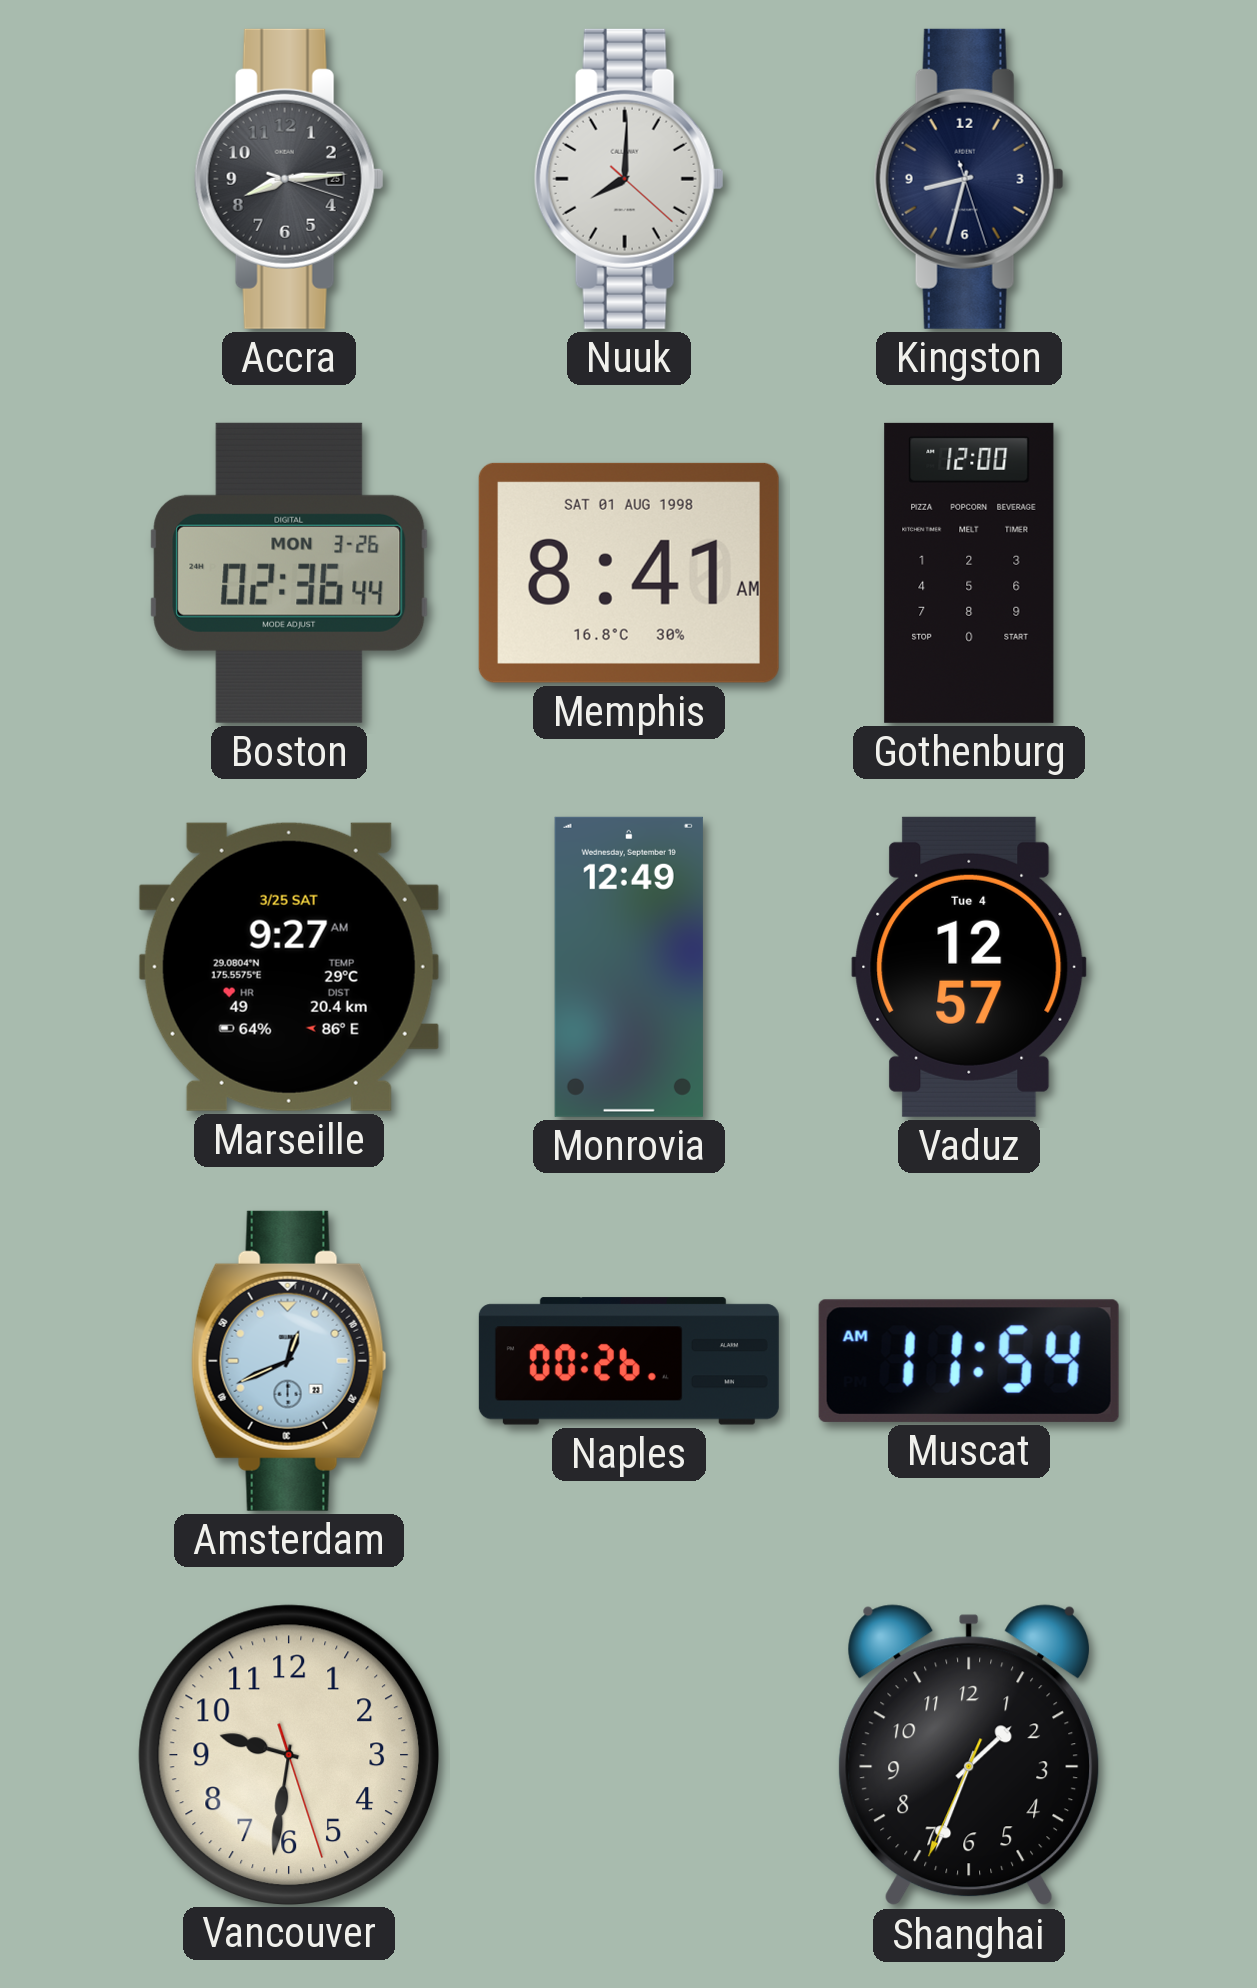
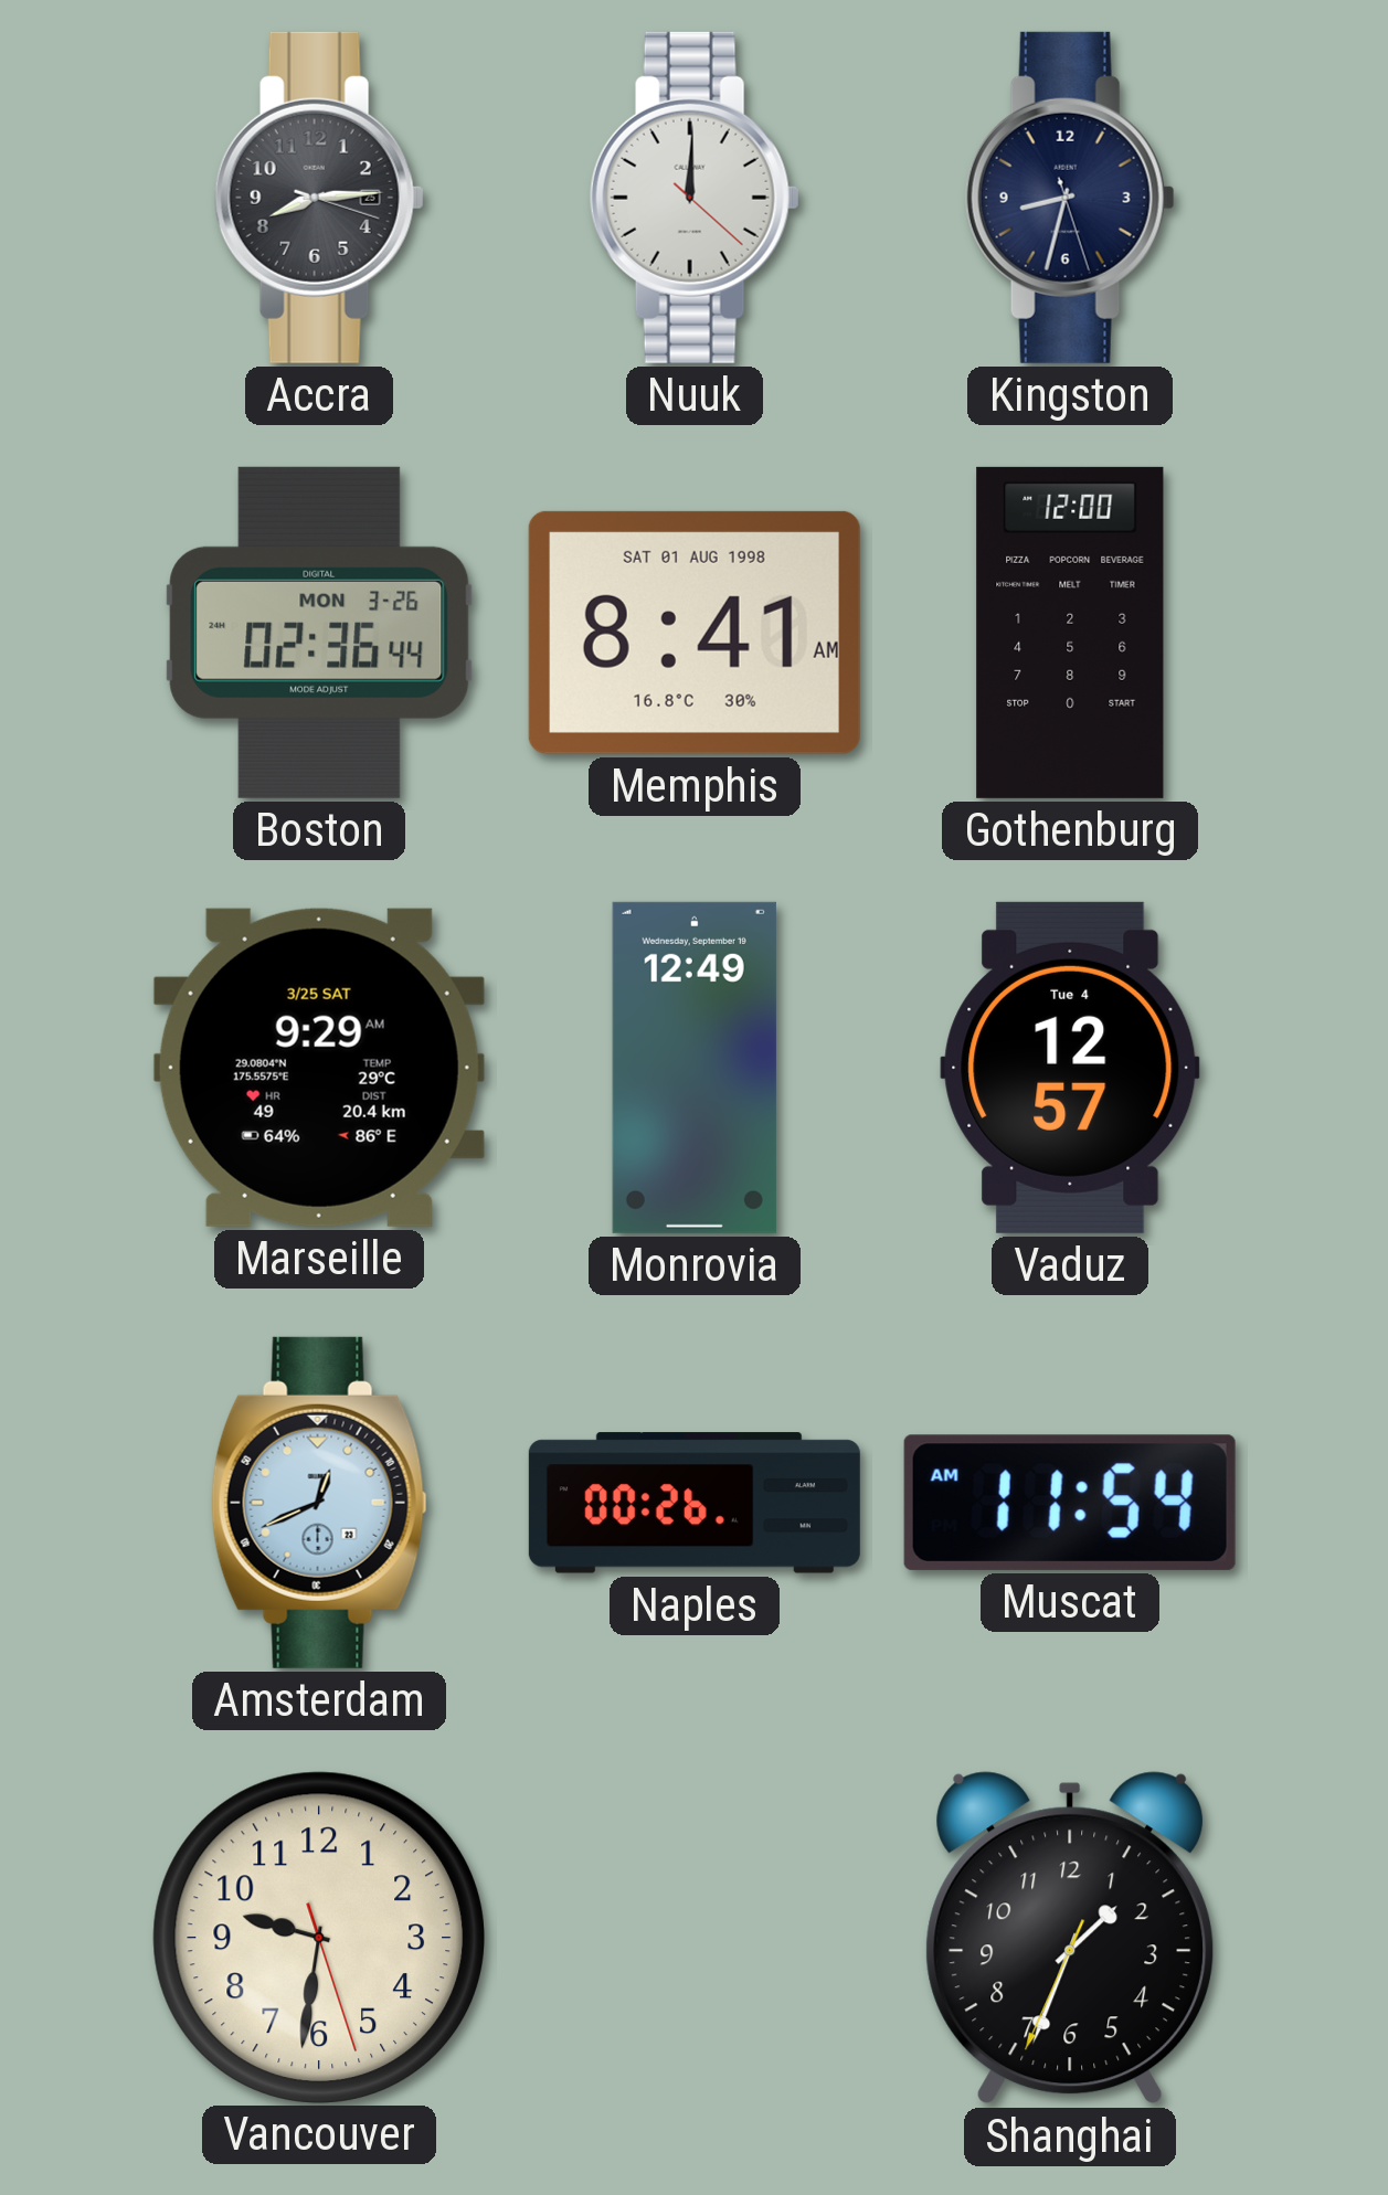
Nuuk: 8:00 -> 12:00 (695, 198)
Marseille: 9:27 -> 9:29 (319, 1068)
